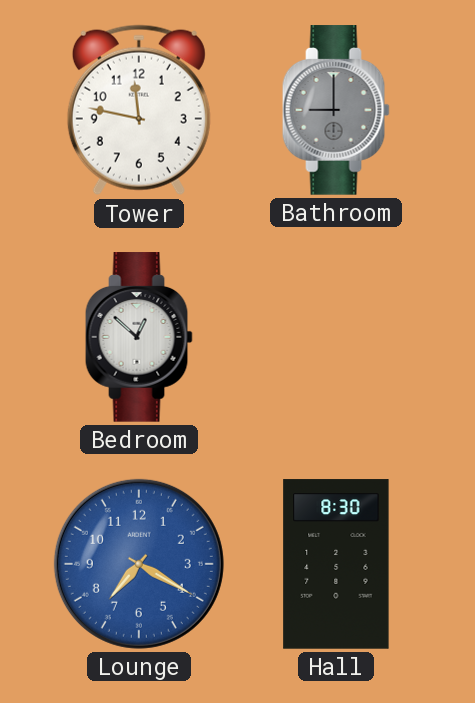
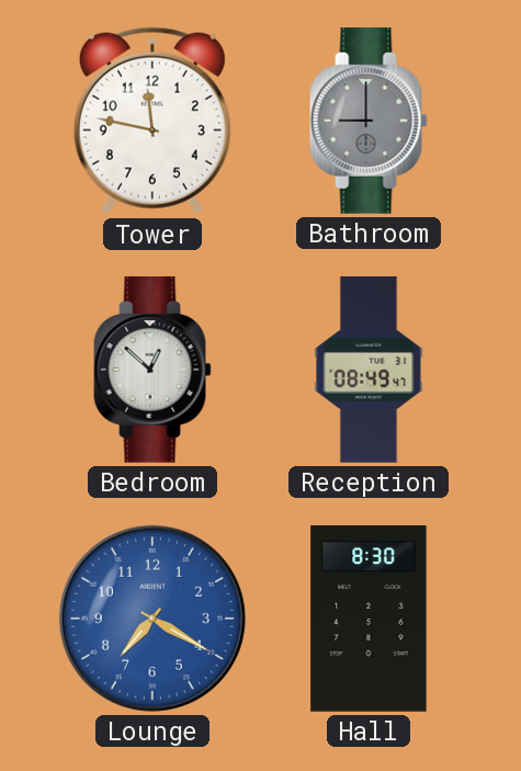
Reception: none -> 08:49 (369, 370)
